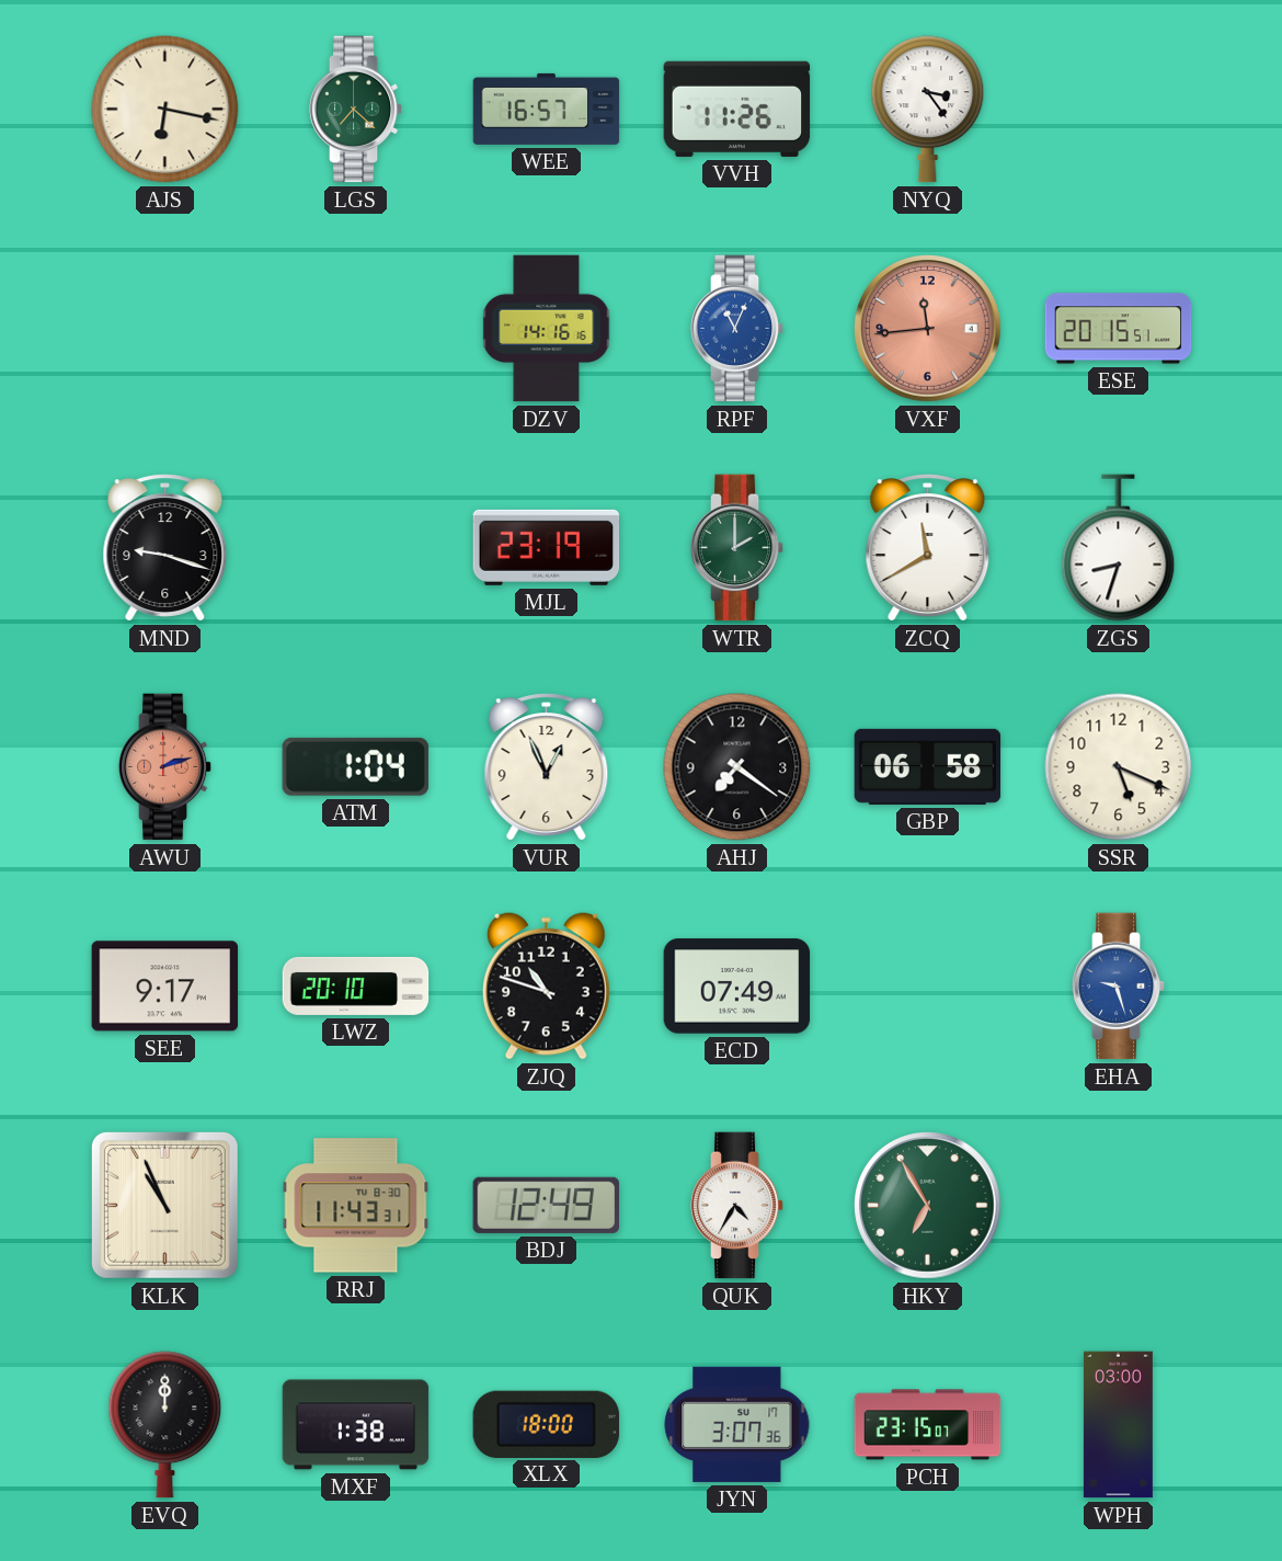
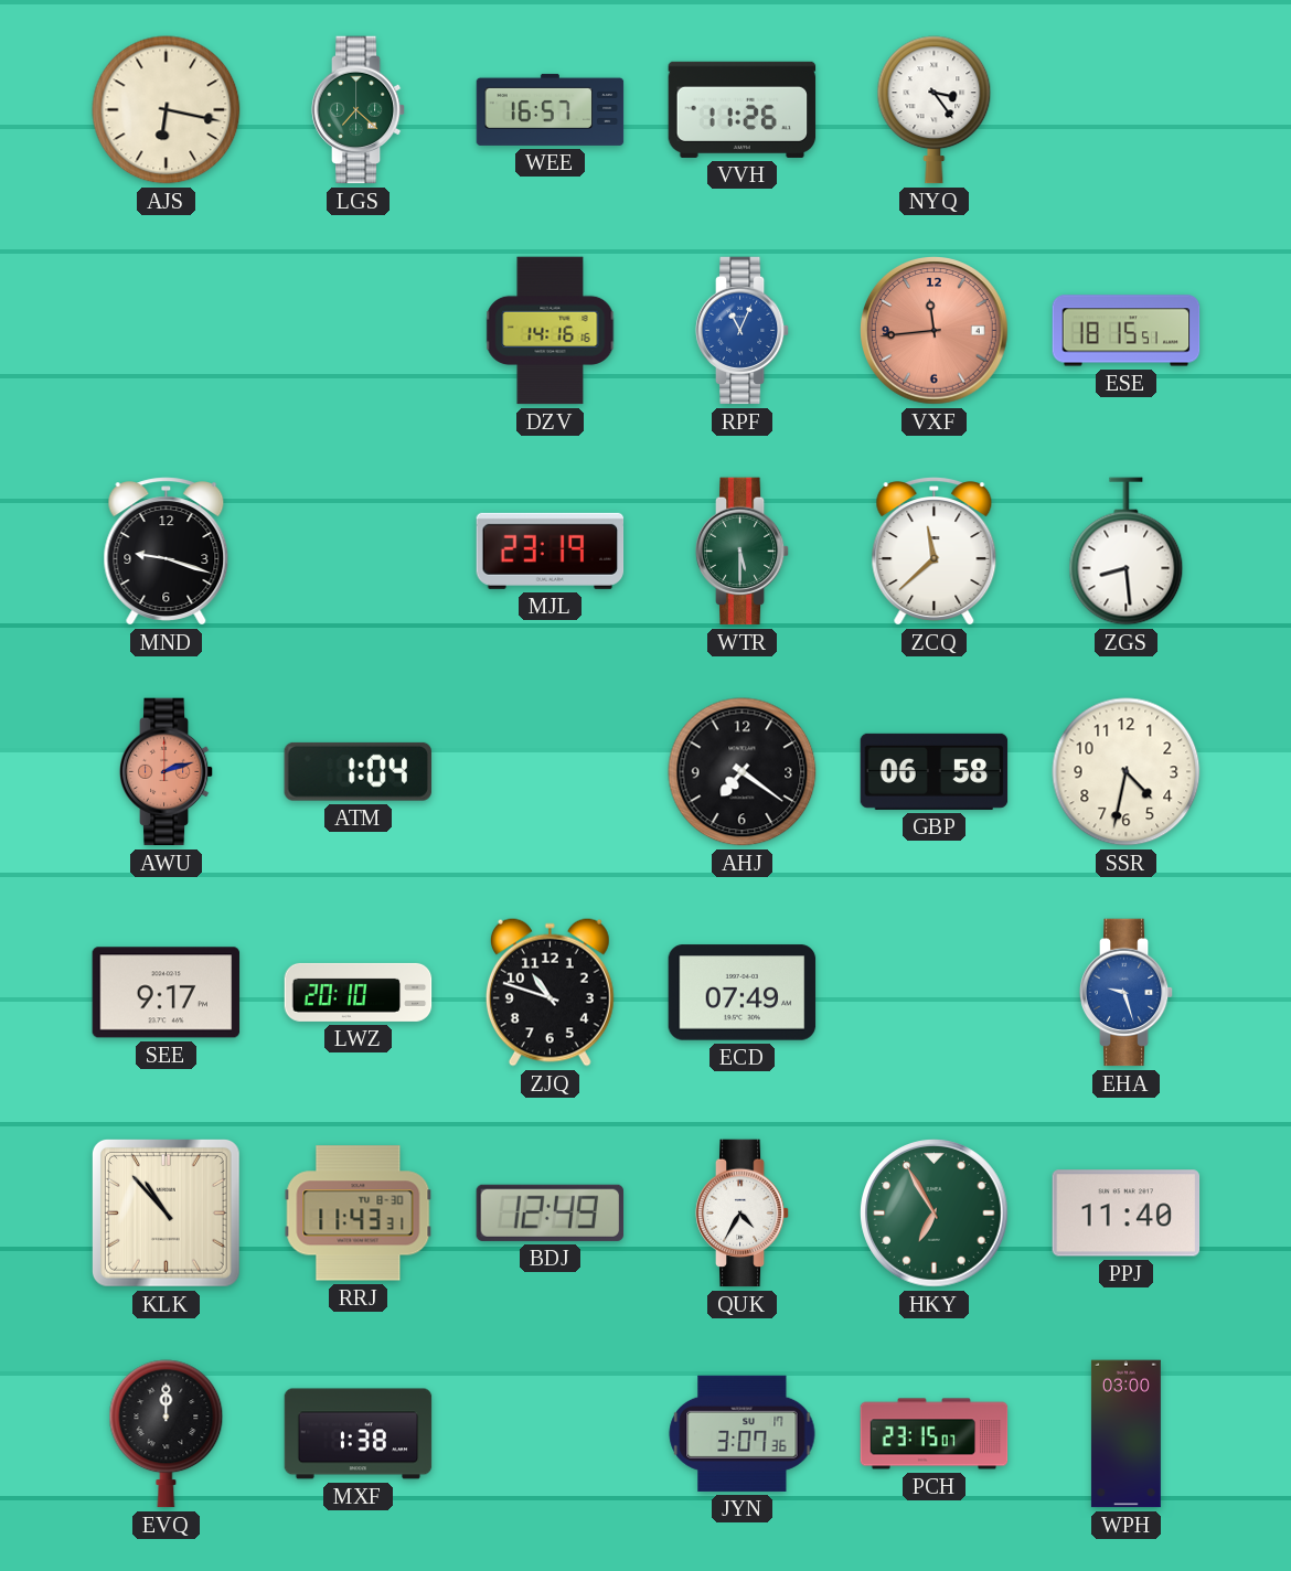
ESE: 20:15 -> 18:15 (1127, 331)
WTR: 2:00 -> 5:30 (743, 552)
ZCQ: 11:40 -> 11:38 (935, 552)
ZGS: 8:33 -> 8:29 (1127, 552)
VUR: 12:56 -> none (547, 767)
SSR: 5:19 -> 4:32 (1127, 772)
KLK: 10:56 -> 10:53 (166, 1212)
PPJ: none -> 11:40 (1127, 1214)
XLX: 18:00 -> none (547, 1424)
